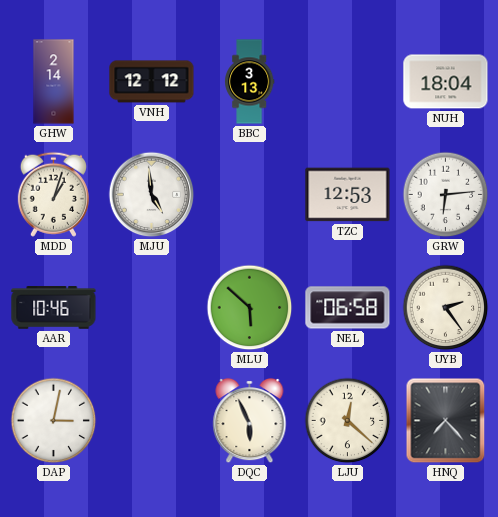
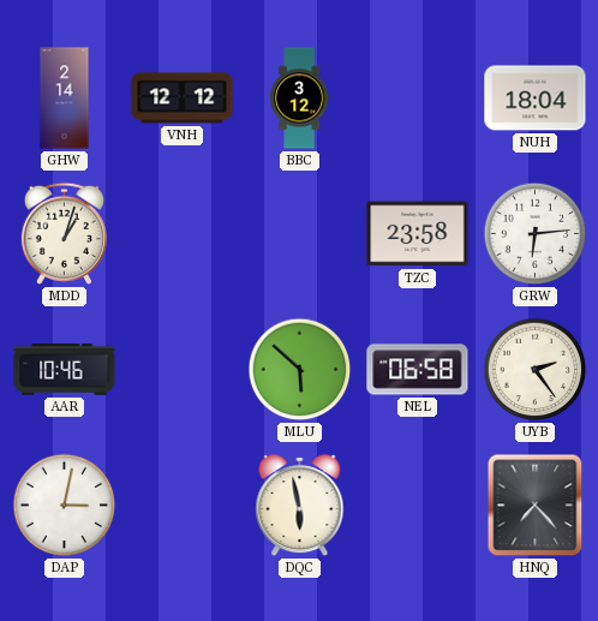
BBC: 3:13 -> 3:12 (300, 98)
MJU: 4:59 -> none (152, 195)
TZC: 12:53 -> 23:58 (418, 234)
DQC: 5:56 -> 5:58 (300, 506)
LJU: 12:22 -> none (348, 421)
